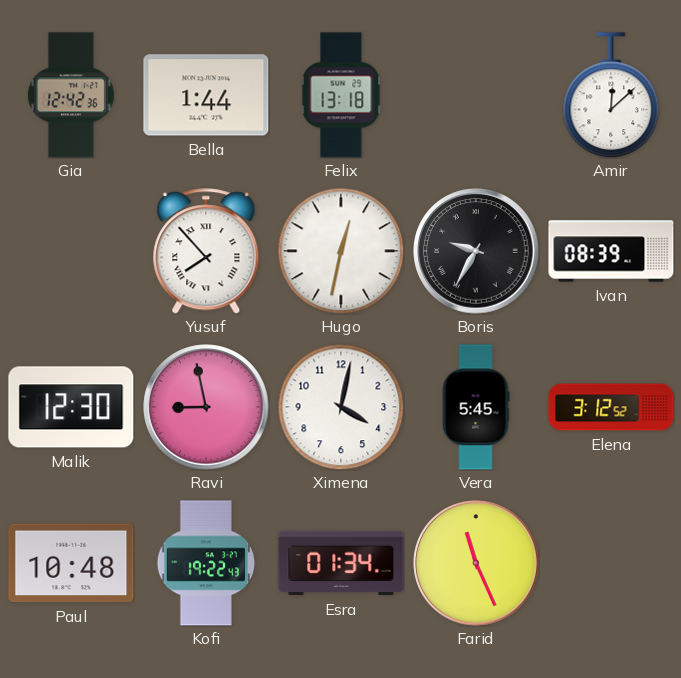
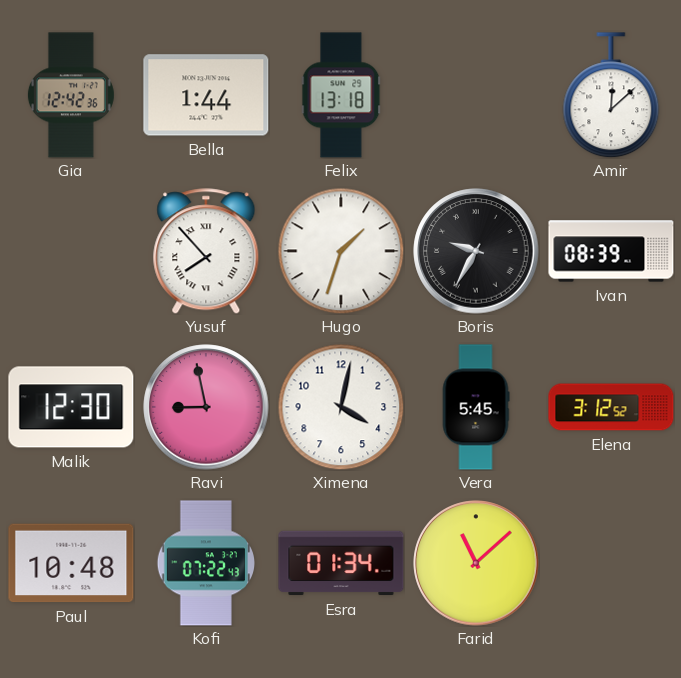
Hugo: 12:32 -> 1:33 (341, 251)
Kofi: 19:22 -> 07:22 (205, 563)
Farid: 11:26 -> 11:08 (476, 563)
